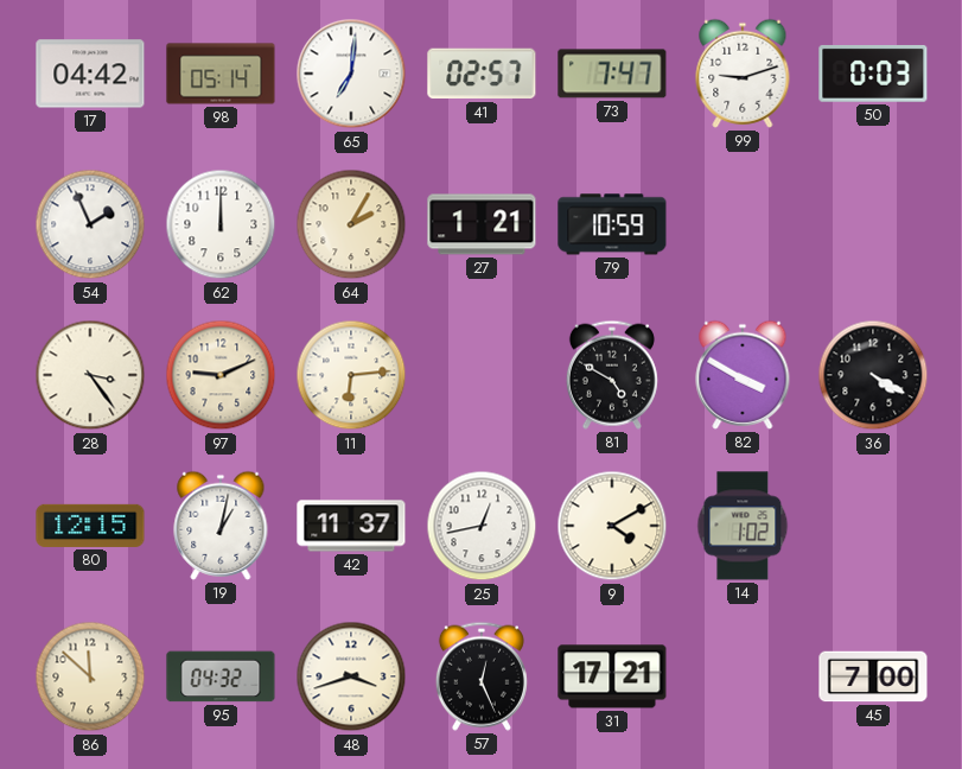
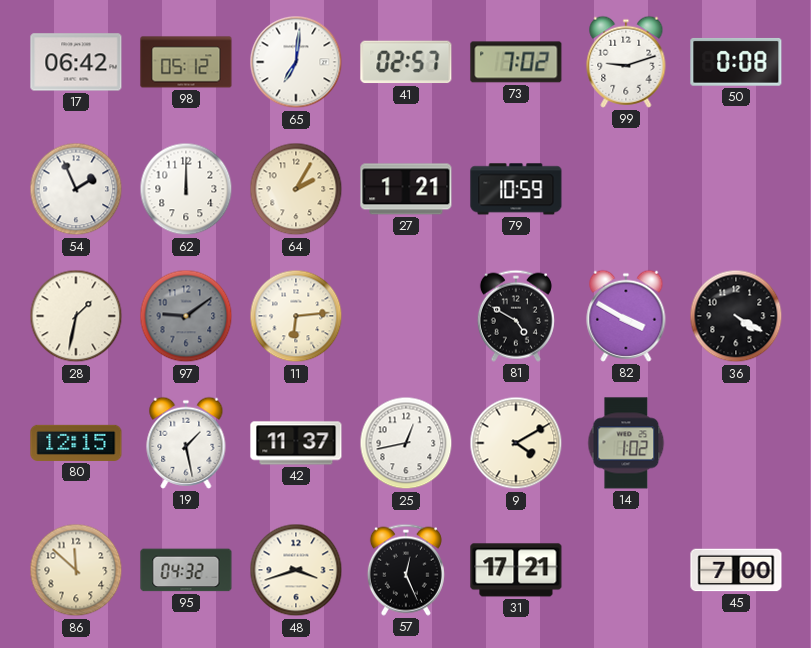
17: 04:42 -> 06:42 (76, 62)
98: 05:14 -> 05:12 (186, 62)
73: 7:47 -> 7:02 (516, 62)
50: 0:03 -> 0:08 (736, 62)
28: 3:24 -> 1:32 (76, 316)
97: 9:11 -> 9:09 (186, 316)
97 dial: cream -> grey (186, 316)
19: 1:02 -> 1:28 (186, 443)
